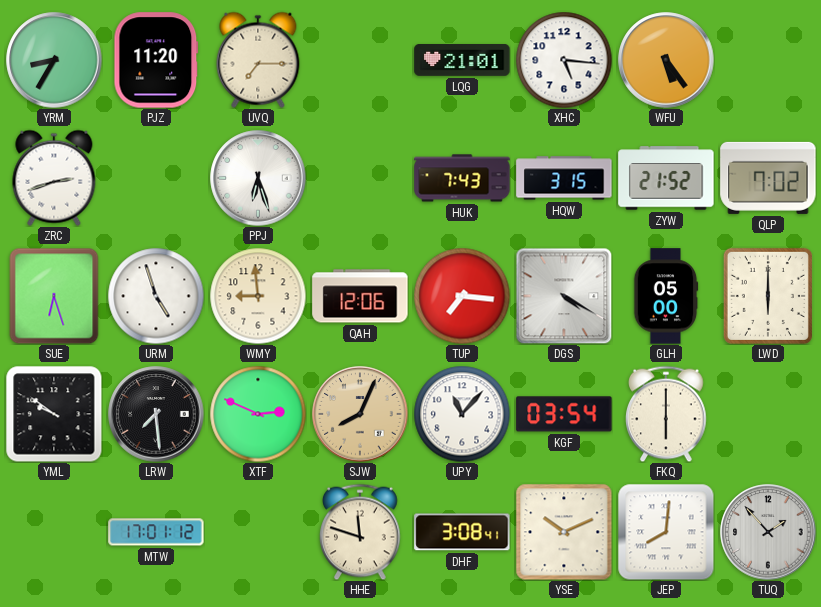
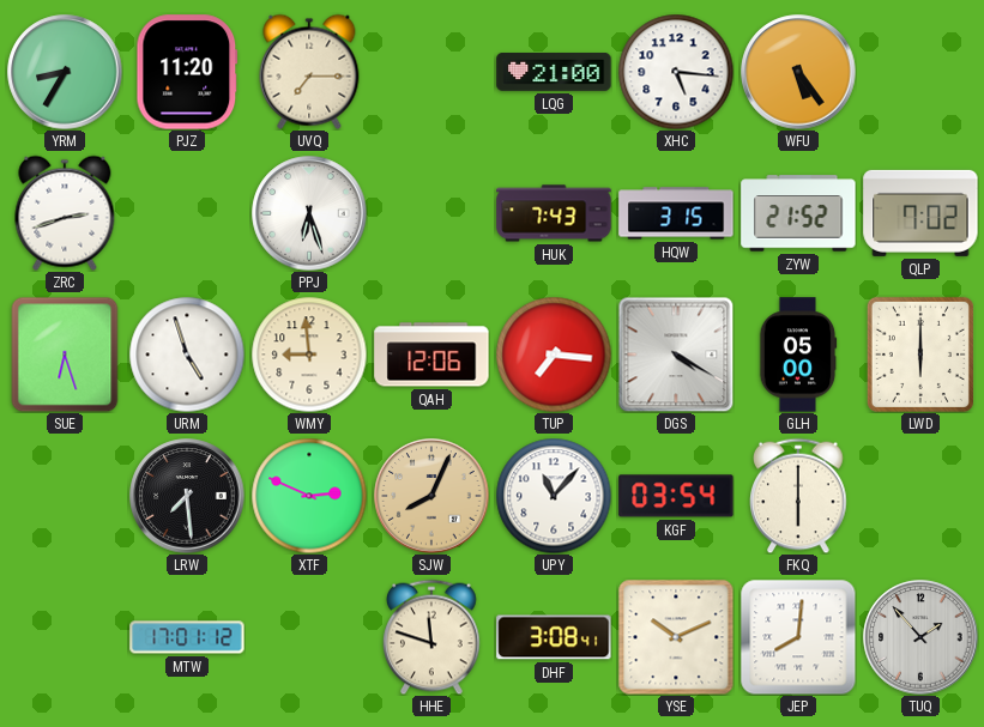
LQG: 21:01 -> 21:00 (554, 73)
YML: 9:51 -> none (54, 414)
